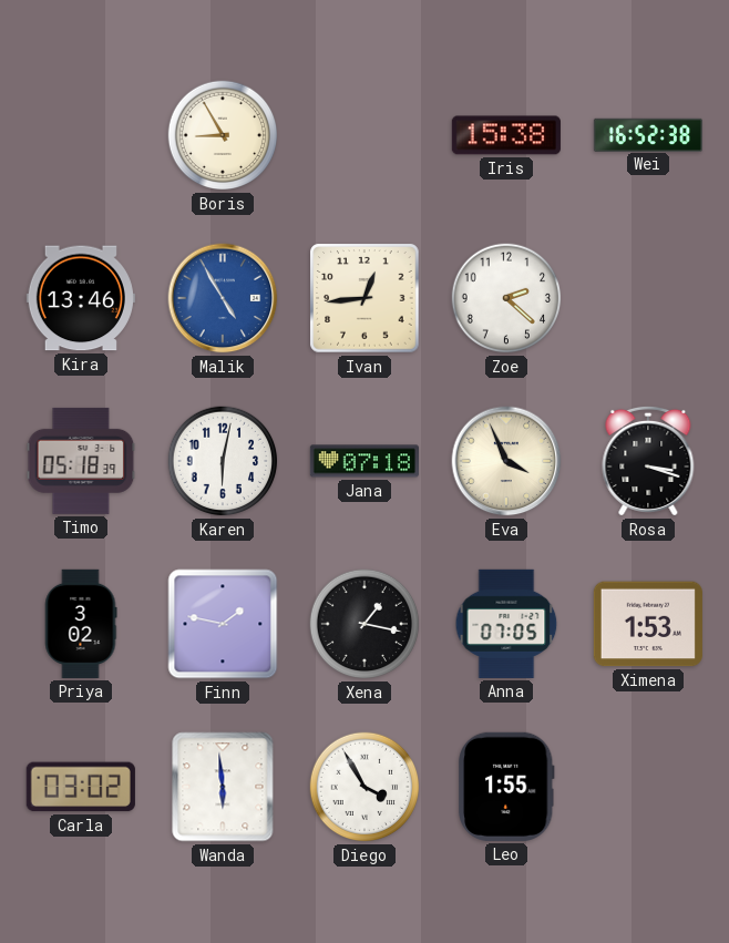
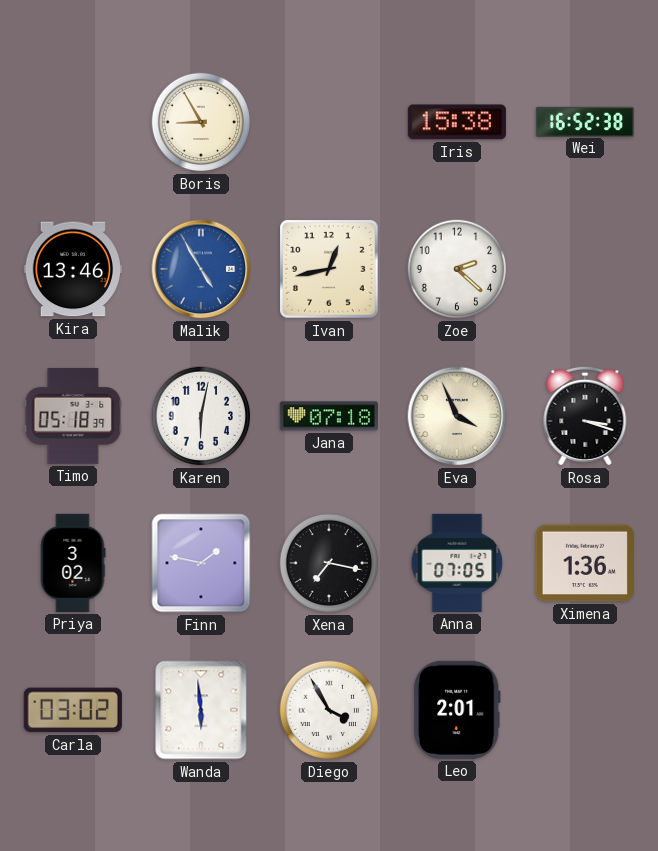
Ivan: 12:44 -> 12:43 (329, 269)
Xena: 1:17 -> 7:17 (329, 563)
Ximena: 1:53 -> 1:36 (585, 563)
Leo: 1:55 -> 2:01 (457, 710)
